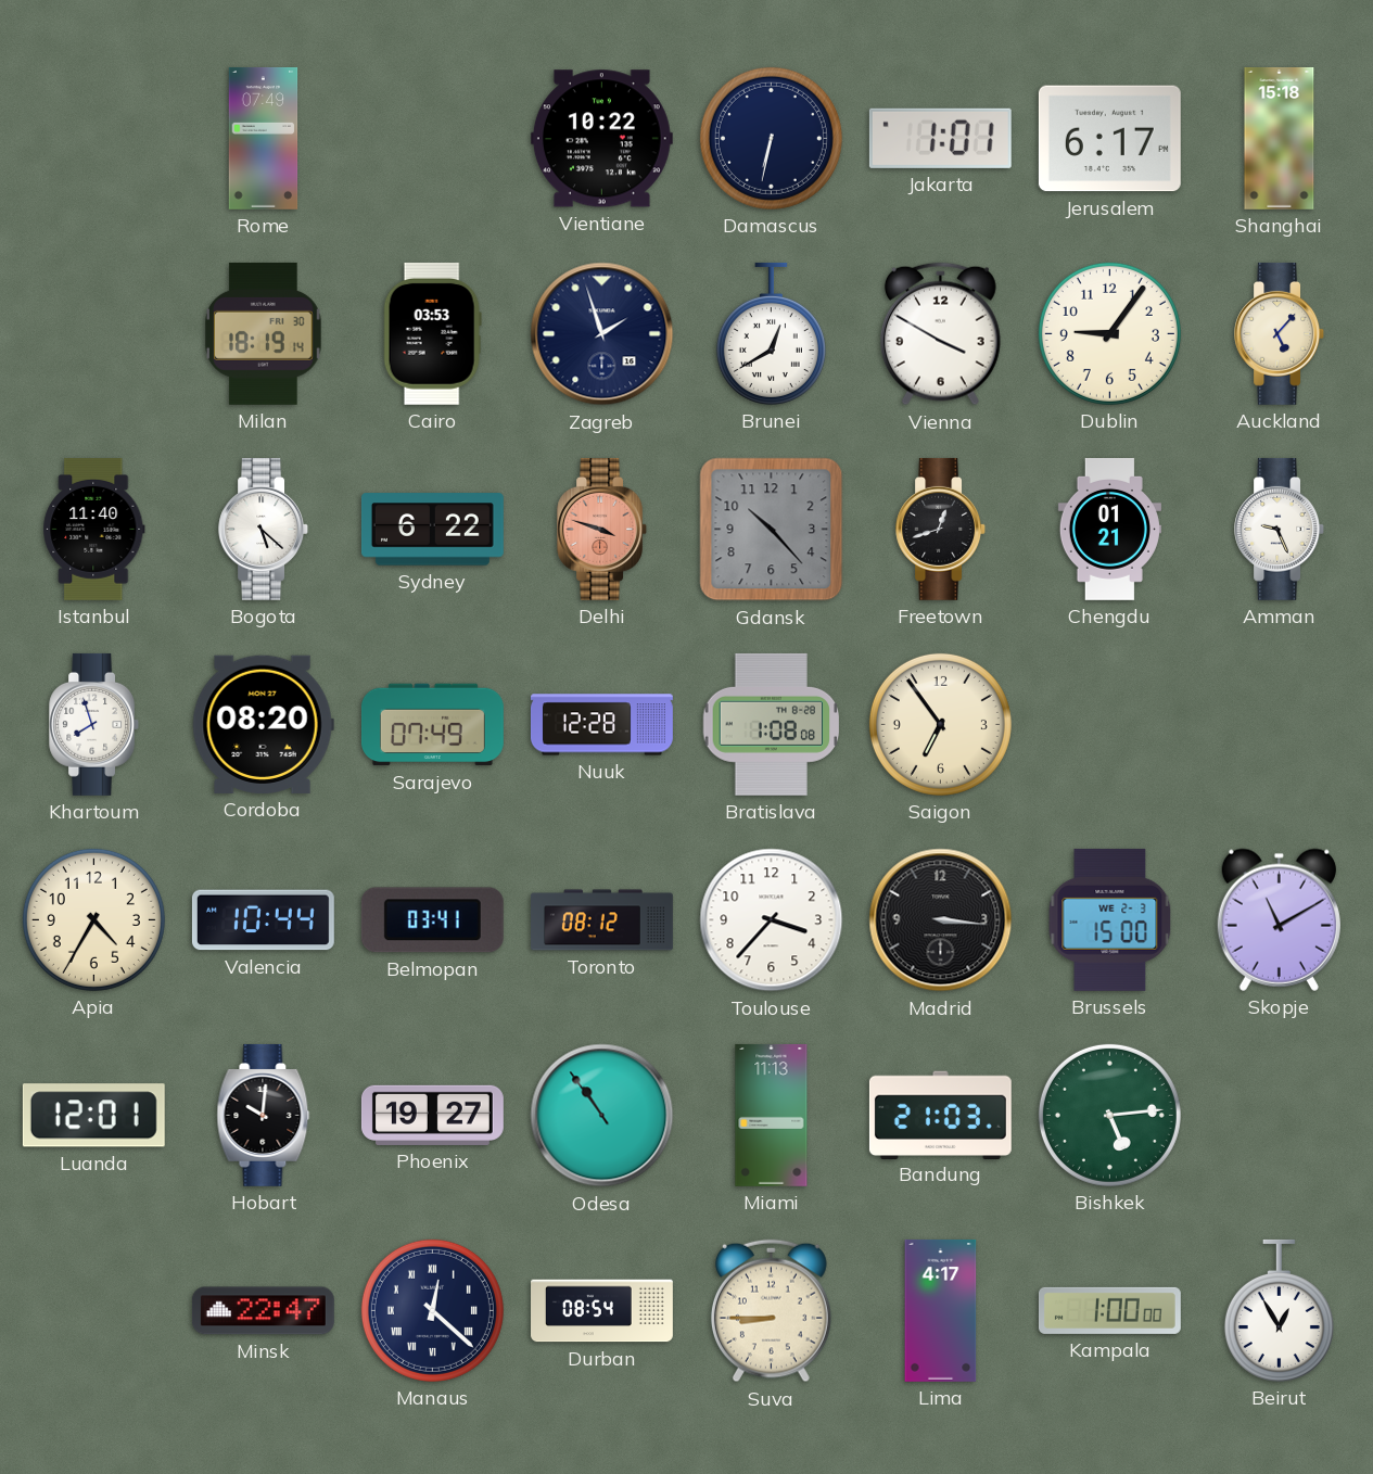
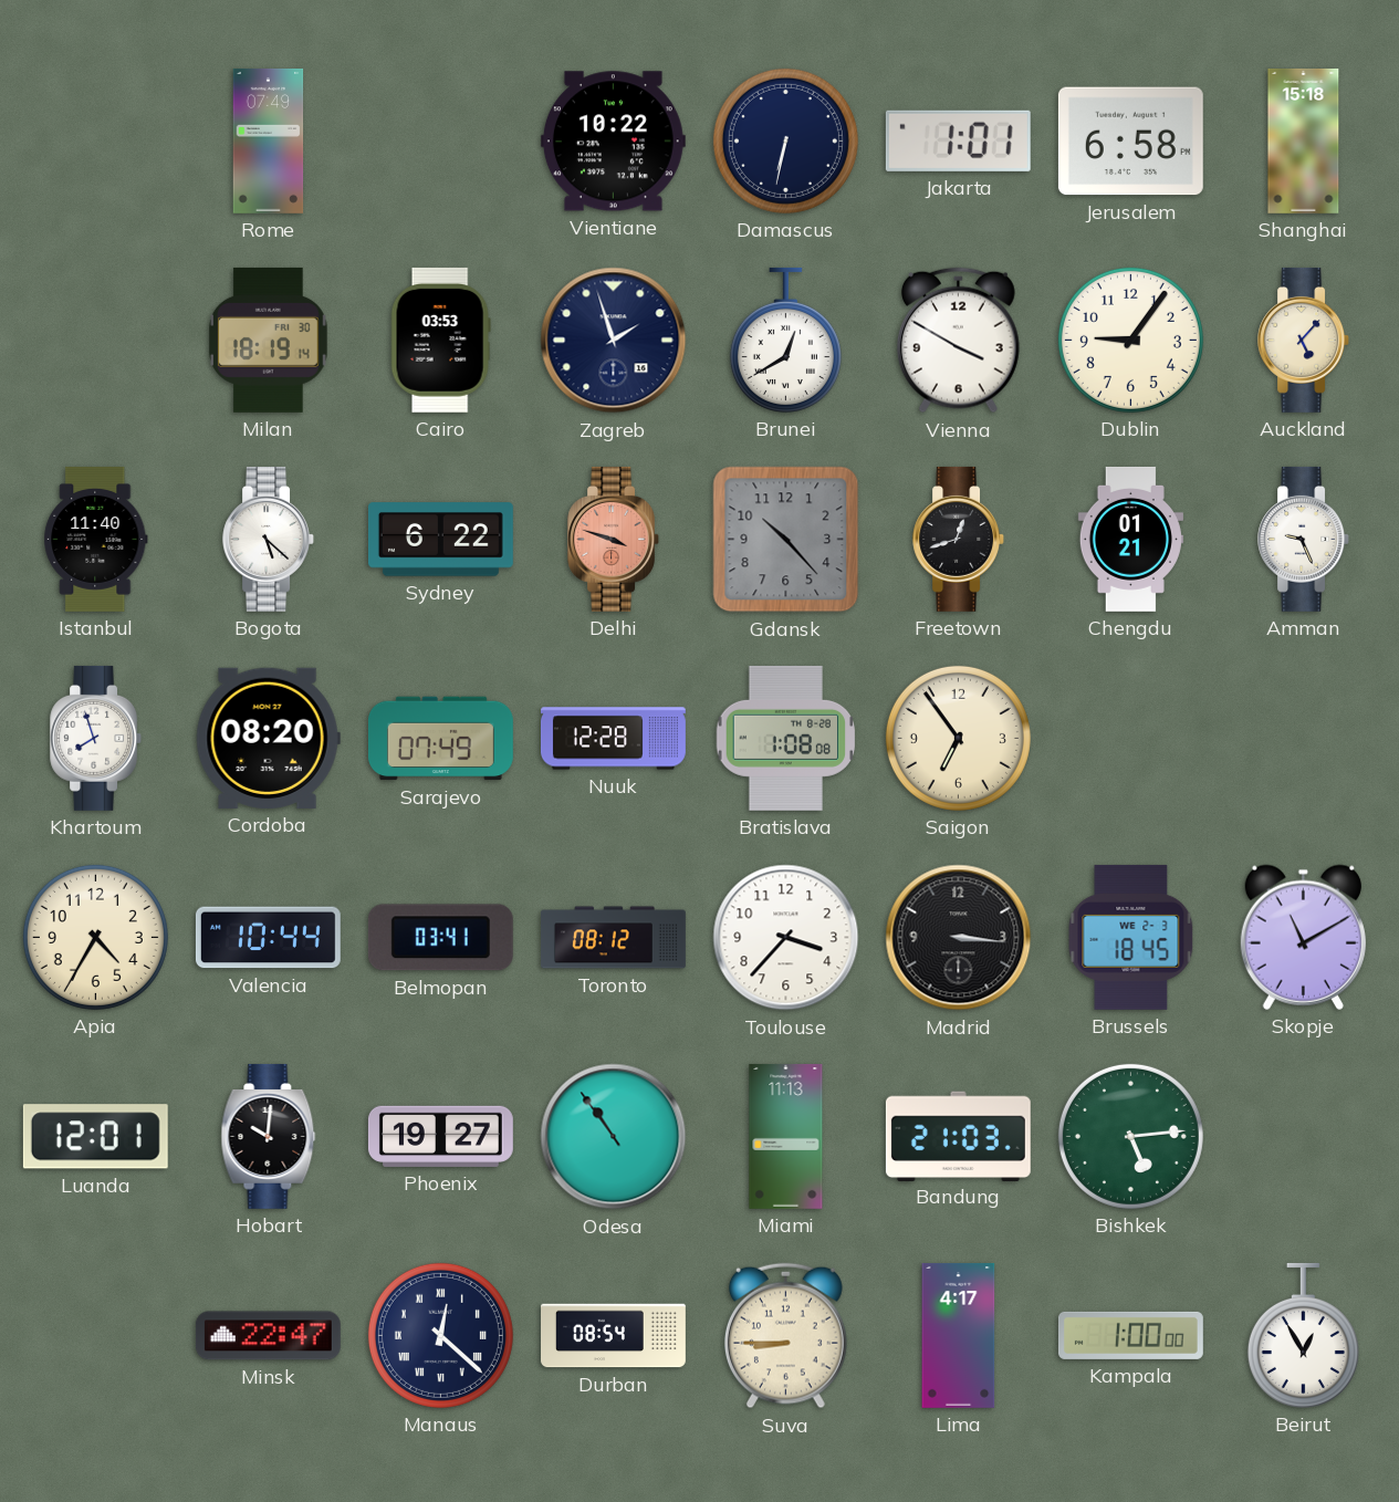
Jerusalem: 6:17 -> 6:58 (1130, 142)
Brussels: 15:00 -> 18:45 (1131, 937)
